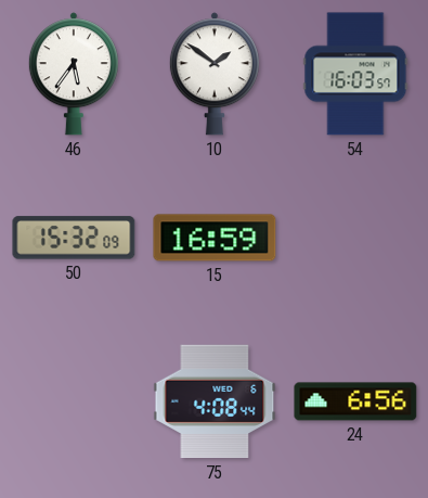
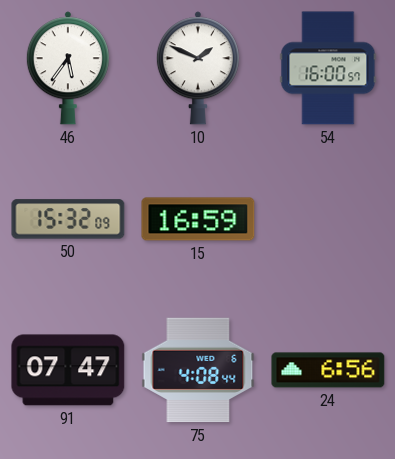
10: 1:51 -> 1:49 (198, 68)
54: 16:03 -> 16:00 (328, 68)
91: none -> 07:47 (68, 370)
